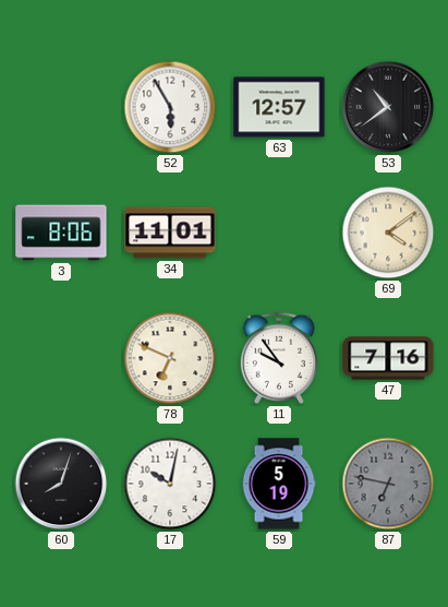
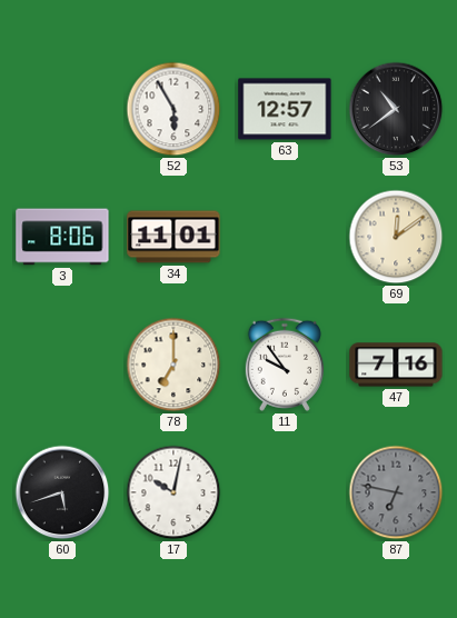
69: 4:09 -> 12:09 (396, 237)
78: 6:49 -> 7:00 (173, 365)
60: 8:03 -> 5:42 (62, 492)
59: 5:19 -> none (279, 484)
